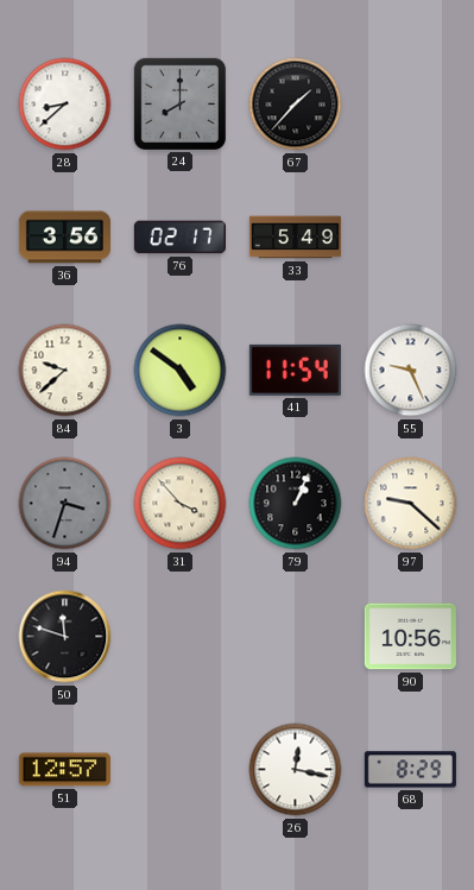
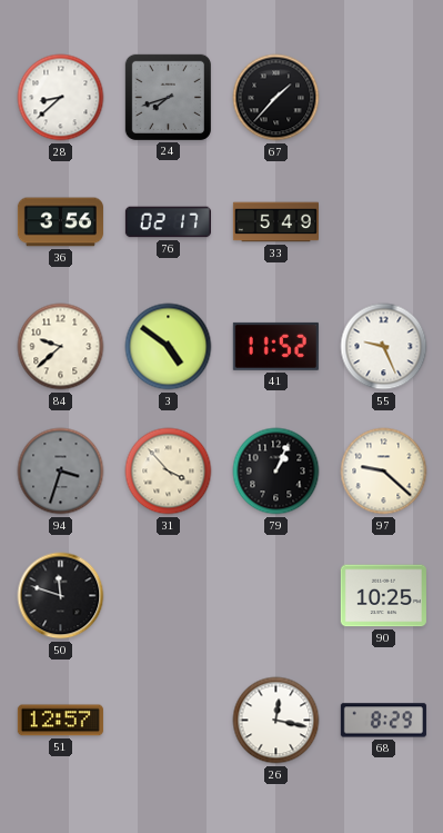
24: 8:00 -> 7:42 (168, 97)
41: 11:54 -> 11:52 (275, 346)
90: 10:56 -> 10:25 (383, 596)
